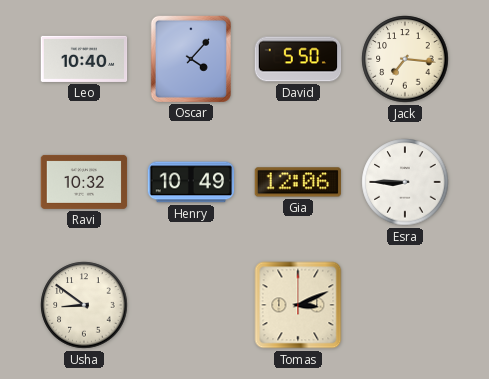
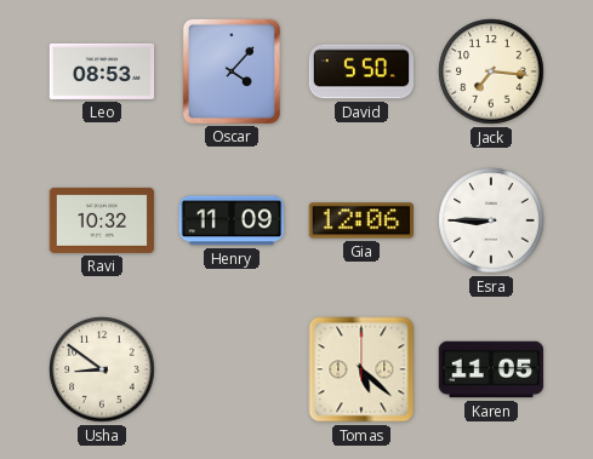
Leo: 10:40 -> 08:53 (102, 71)
Henry: 10:49 -> 11:09 (232, 220)
Tomas: 3:11 -> 5:22 (361, 369)
Karen: none -> 11:05 (491, 369)
